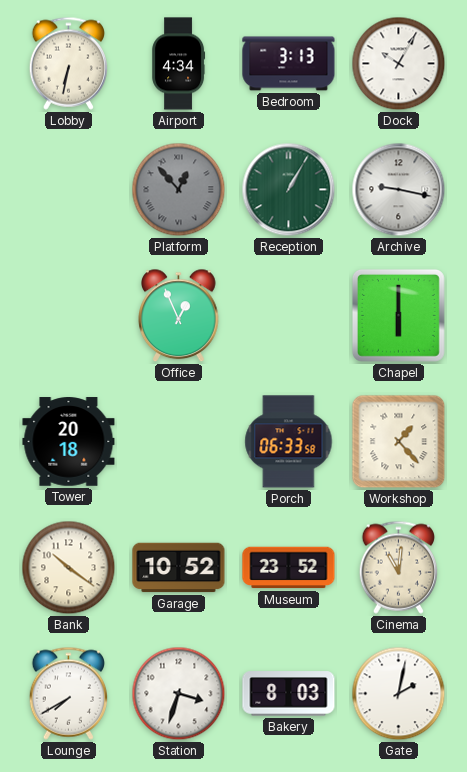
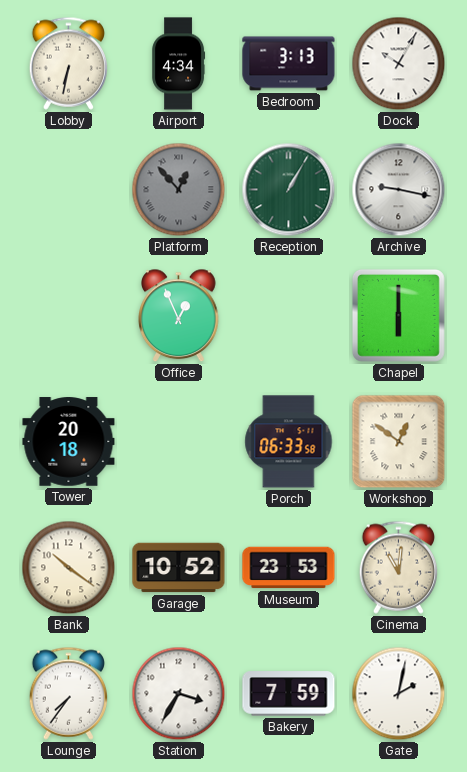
Workshop: 1:23 -> 12:51 (399, 442)
Museum: 23:52 -> 23:53 (289, 568)
Lounge: 7:40 -> 7:36 (68, 693)
Station: 3:33 -> 3:35 (179, 694)
Bakery: 8:03 -> 7:59 (289, 694)
